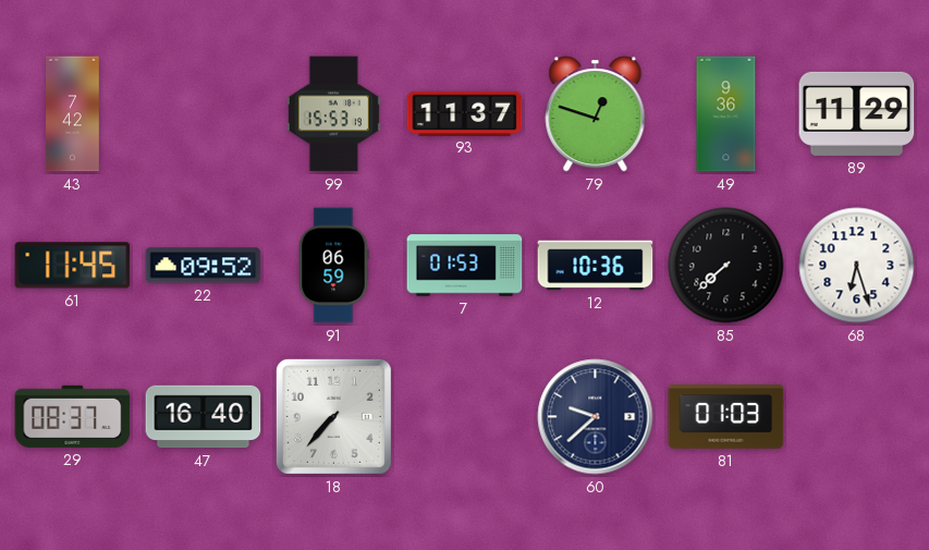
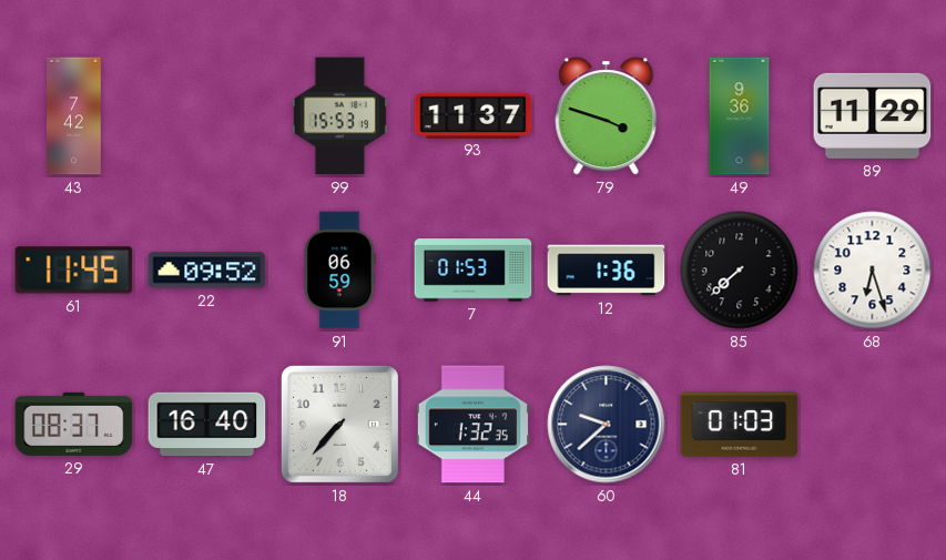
79: 12:48 -> 3:48 (607, 116)
12: 10:36 -> 1:36 (607, 271)
44: none -> 1:32 (472, 425)
